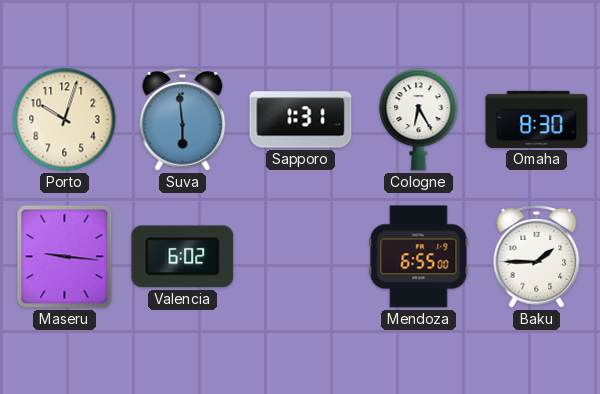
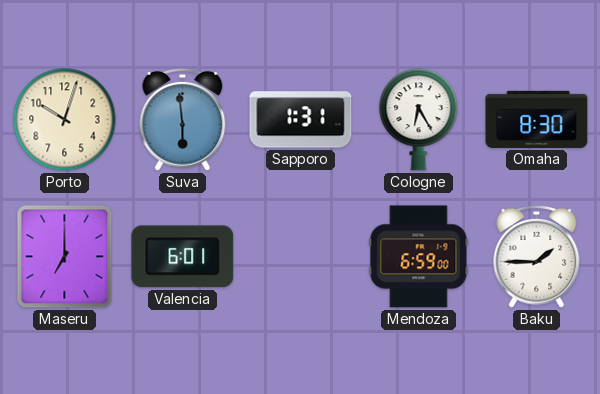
Maseru: 9:16 -> 7:00 (65, 257)
Valencia: 6:02 -> 6:01 (183, 257)
Mendoza: 6:55 -> 6:59 (419, 257)
